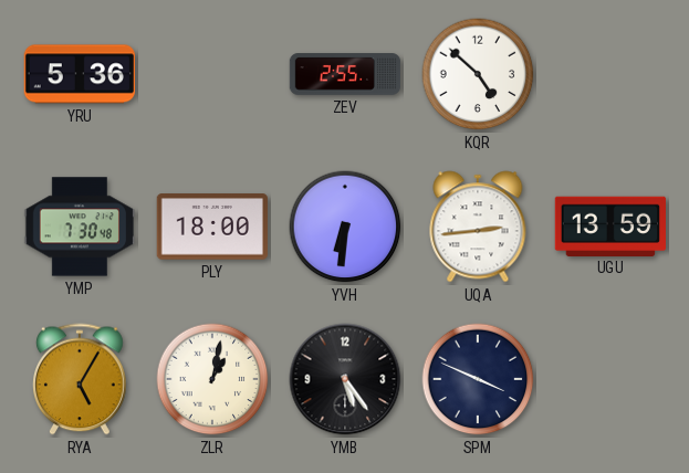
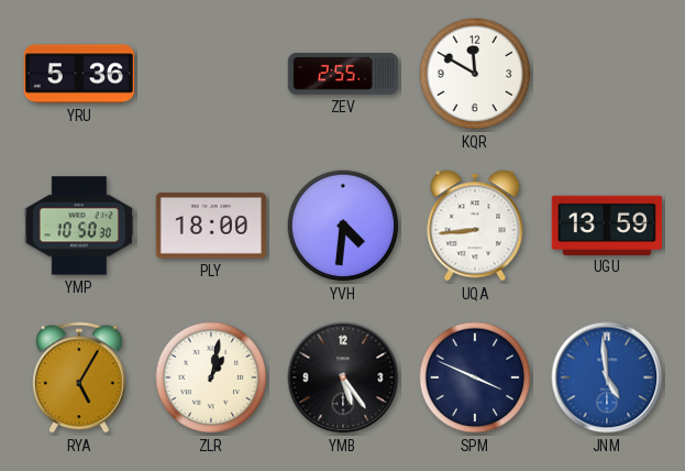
KQR: 4:52 -> 11:50 (475, 74)
YMP: 7:30 -> 10:50 (79, 226)
YVH: 6:31 -> 4:31 (343, 226)
UQA: 2:44 -> 8:44 (475, 226)
JNM: none -> 4:59 (607, 377)
